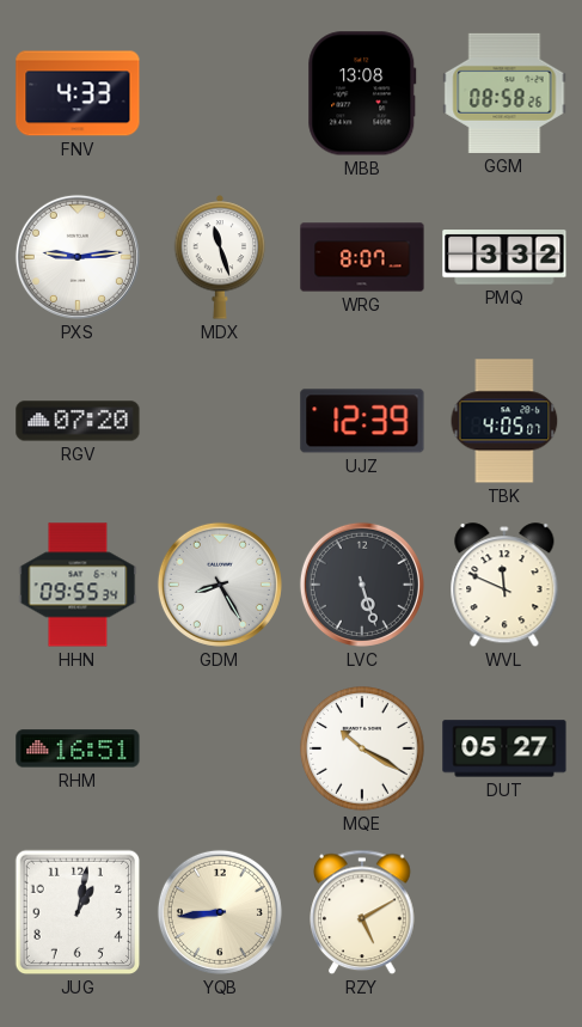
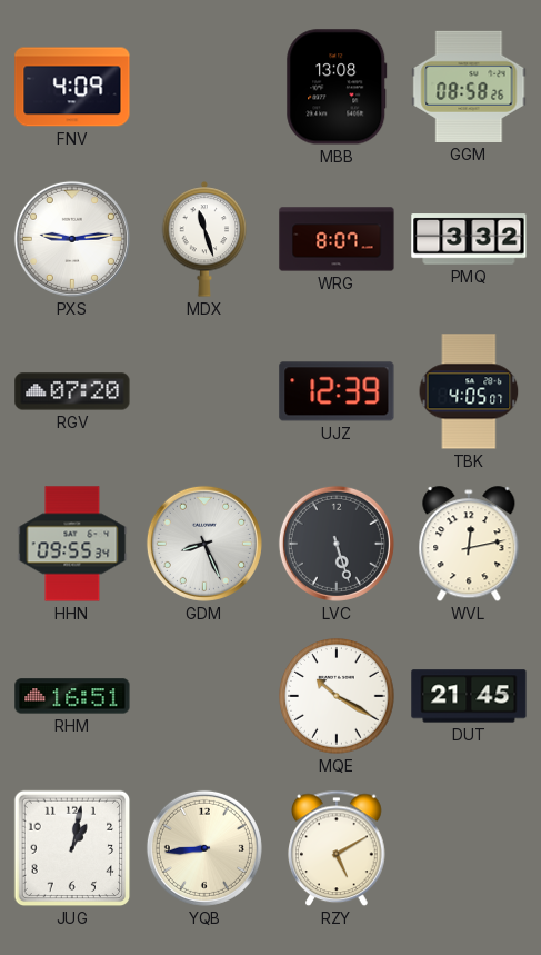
FNV: 4:33 -> 4:09 (72, 87)
GDM: 8:25 -> 8:26 (204, 544)
WVL: 11:49 -> 12:13 (469, 545)
DUT: 05:27 -> 21:45 (469, 696)
